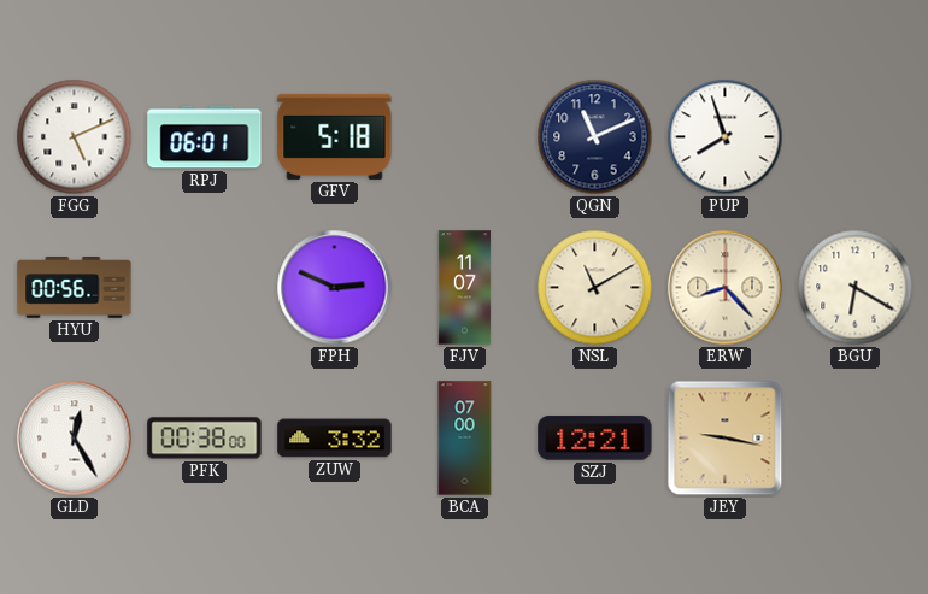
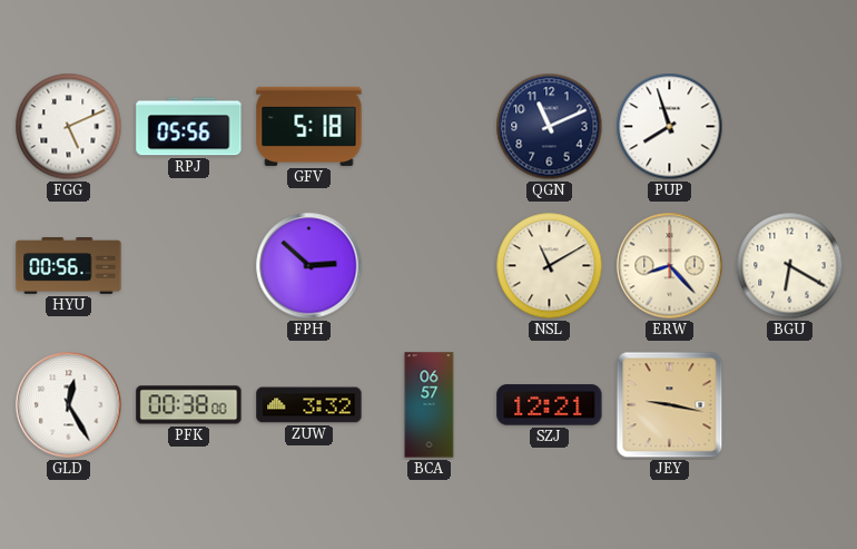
RPJ: 06:01 -> 05:56 (189, 127)
FPH: 2:49 -> 2:52 (309, 266)
FJV: 11:07 -> none (465, 288)
BCA: 07:00 -> 06:57 (430, 405)
